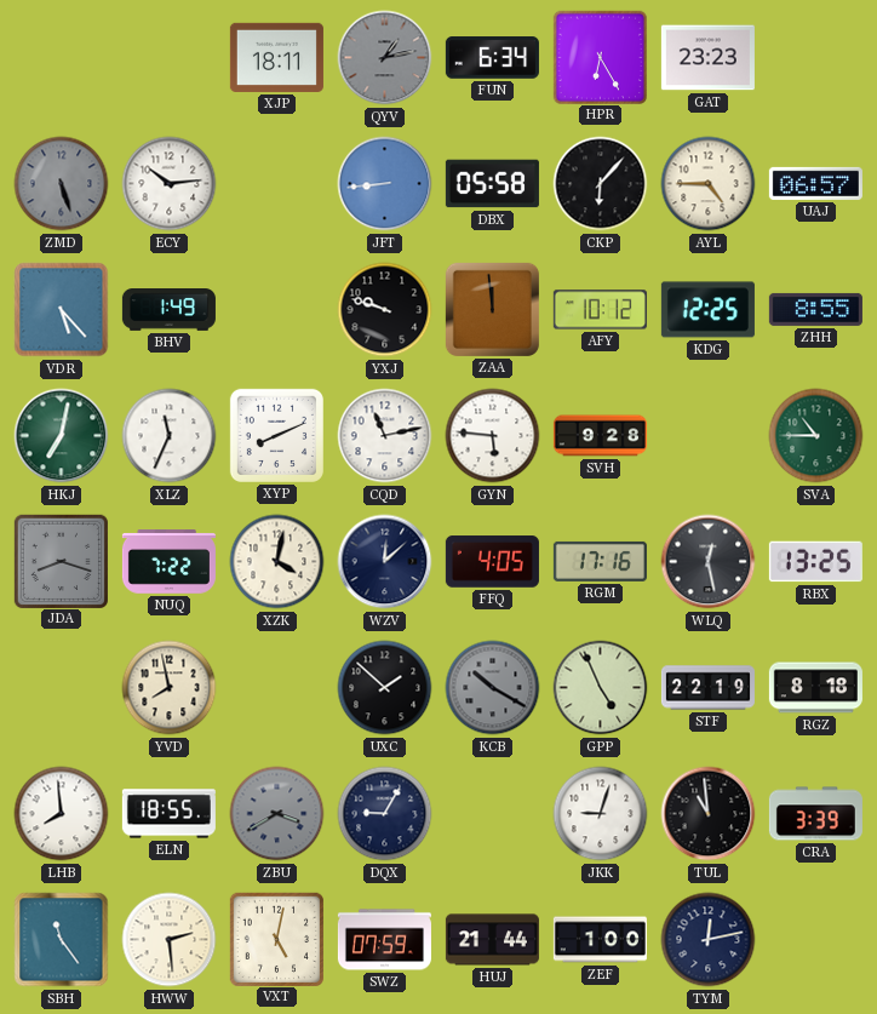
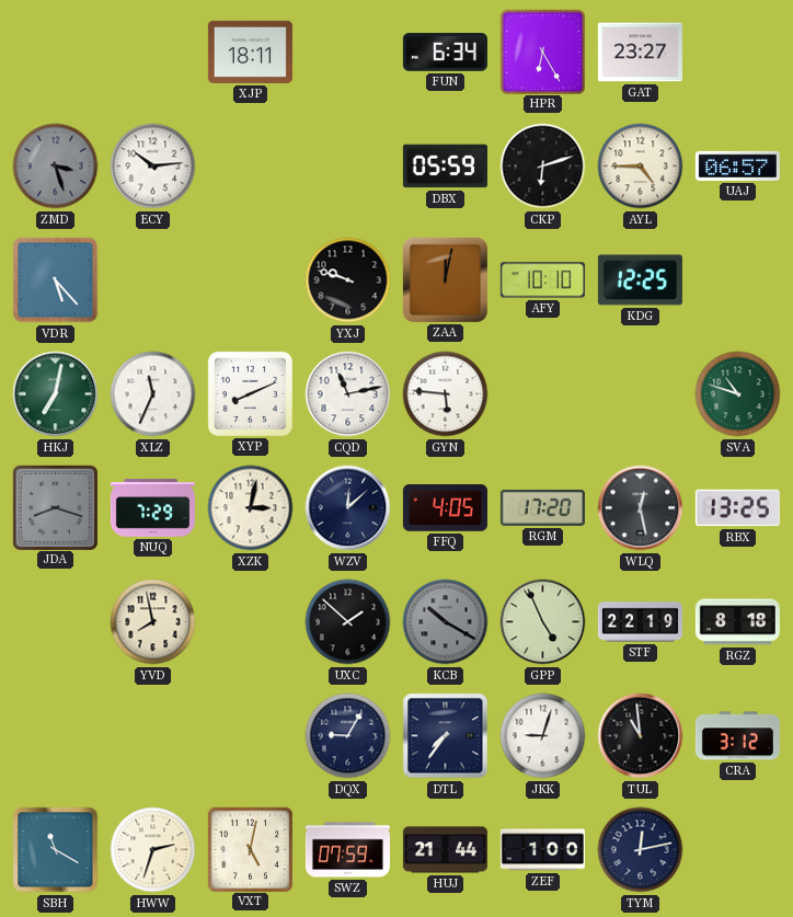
QYV: 1:13 -> none (385, 58)
GAT: 23:23 -> 23:27 (640, 53)
ZMD: 5:27 -> 3:27 (56, 167)
JFT: 8:44 -> none (385, 184)
DBX: 05:58 -> 05:59 (445, 167)
CKP: 6:07 -> 6:12 (543, 167)
BHV: 1:49 -> none (168, 310)
ZAA: 11:59 -> 12:02 (445, 279)
AFY: 10:12 -> 10:10 (542, 280)
ZHH: 8:55 -> none (815, 309)
SVH: 9:28 -> none (600, 436)
SVA: 10:45 -> 10:48 (738, 394)
NUQ: 7:22 -> 7:29 (152, 508)
XZK: 4:02 -> 3:02 (251, 508)
RGM: 17:16 -> 17:20 (542, 507)
LHB: 7:59 -> none (62, 814)
ELN: 18:55 -> none (168, 814)
ZBU: 3:40 -> none (277, 814)
DTL: none -> 7:36 (446, 736)
CRA: 3:39 -> 3:12 (737, 736)
SBH: 11:24 -> 11:20 (56, 850)
HWW: 2:29 -> 2:33 (153, 850)
